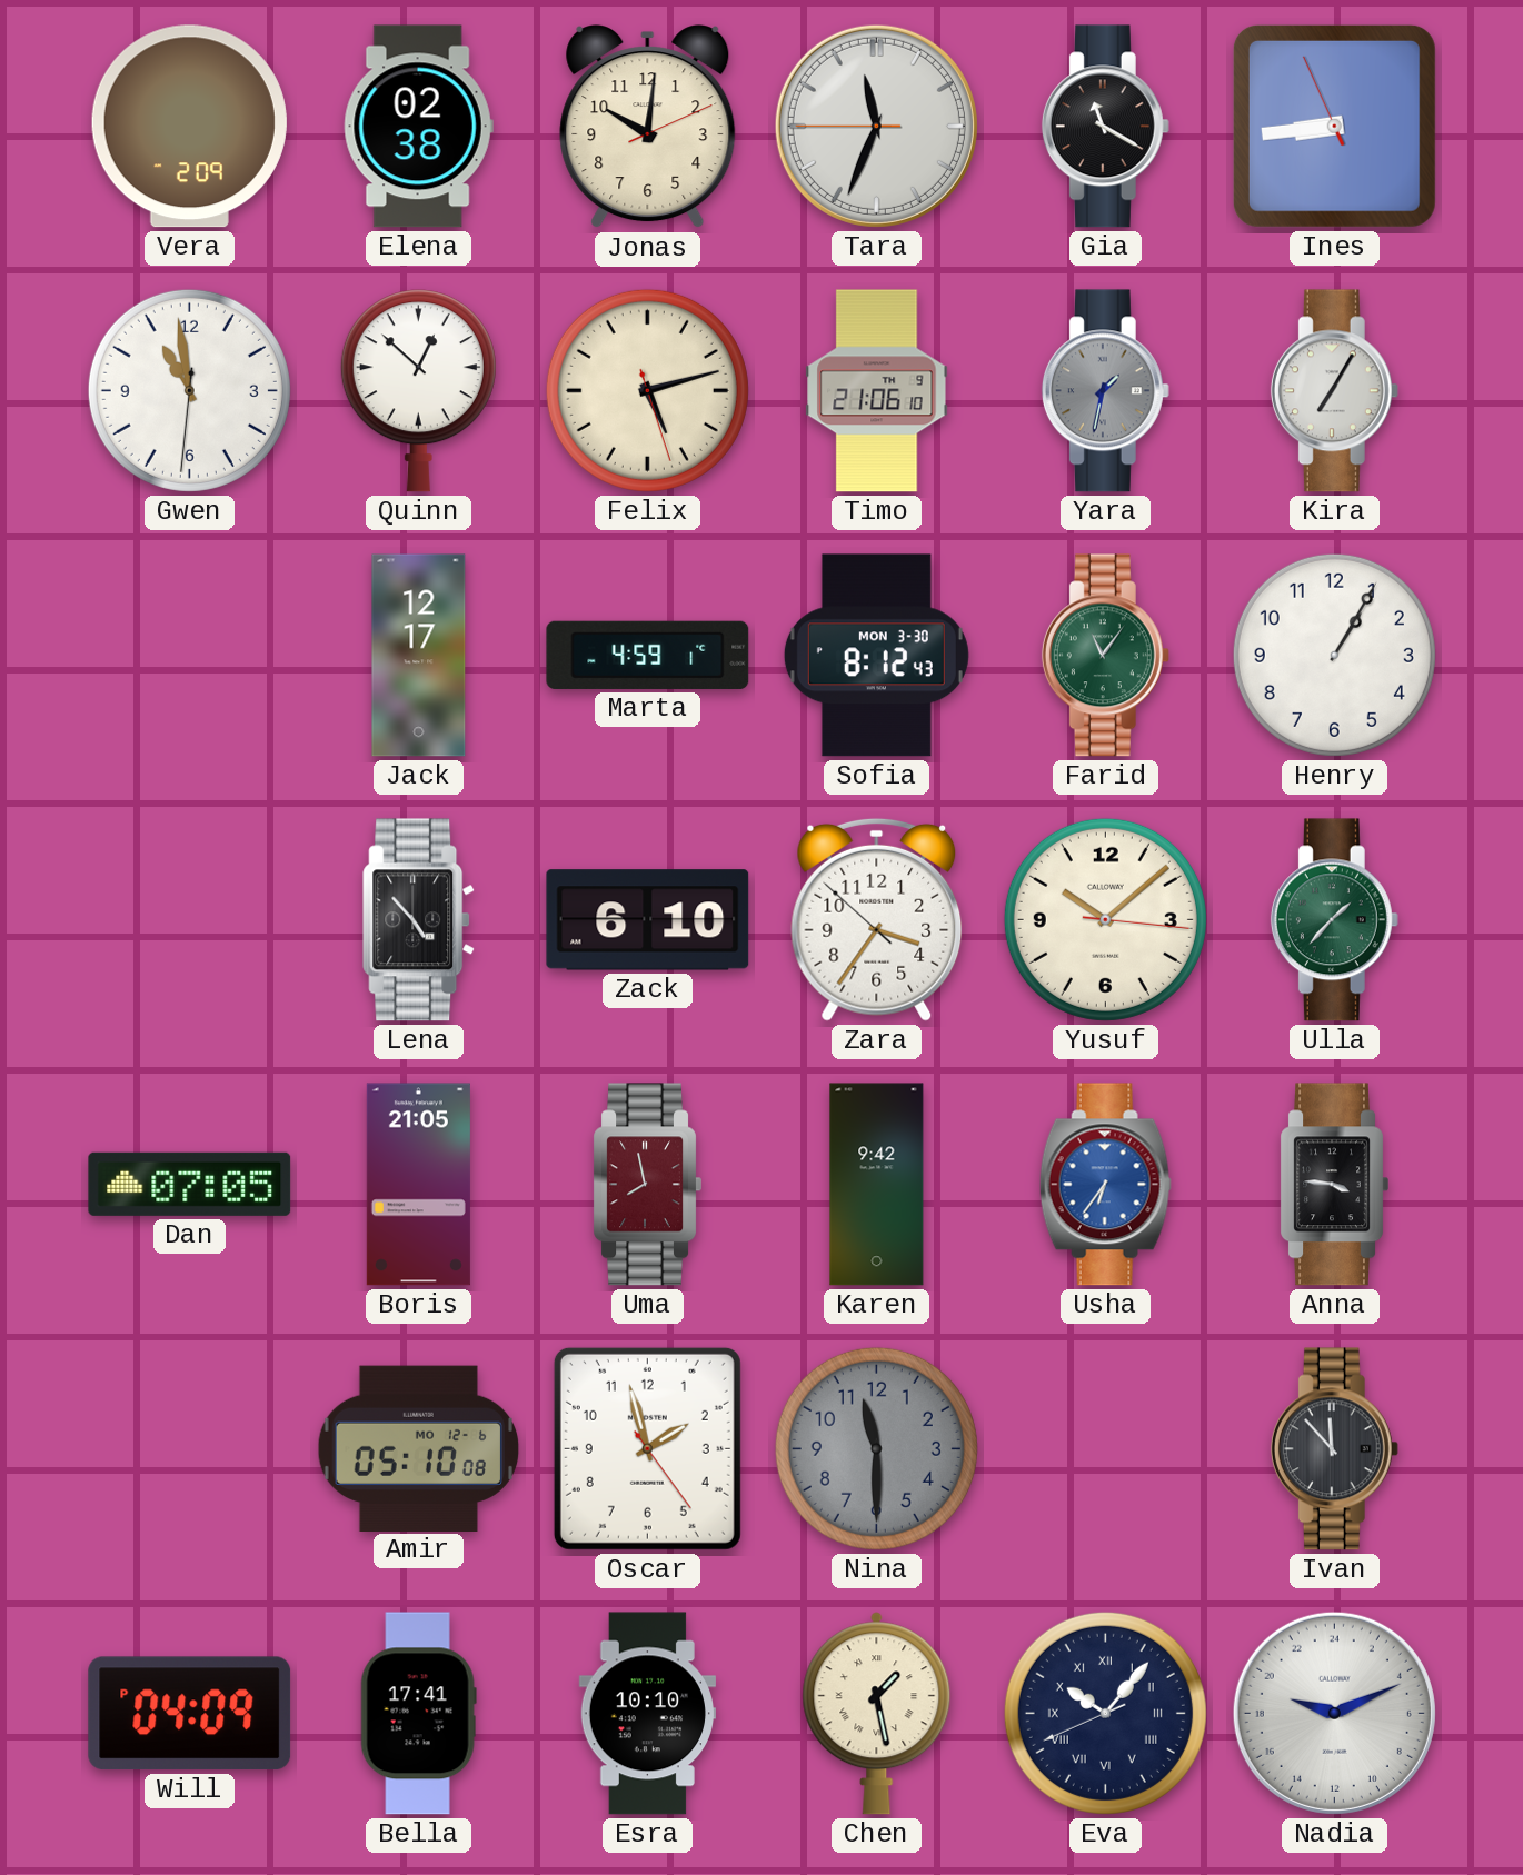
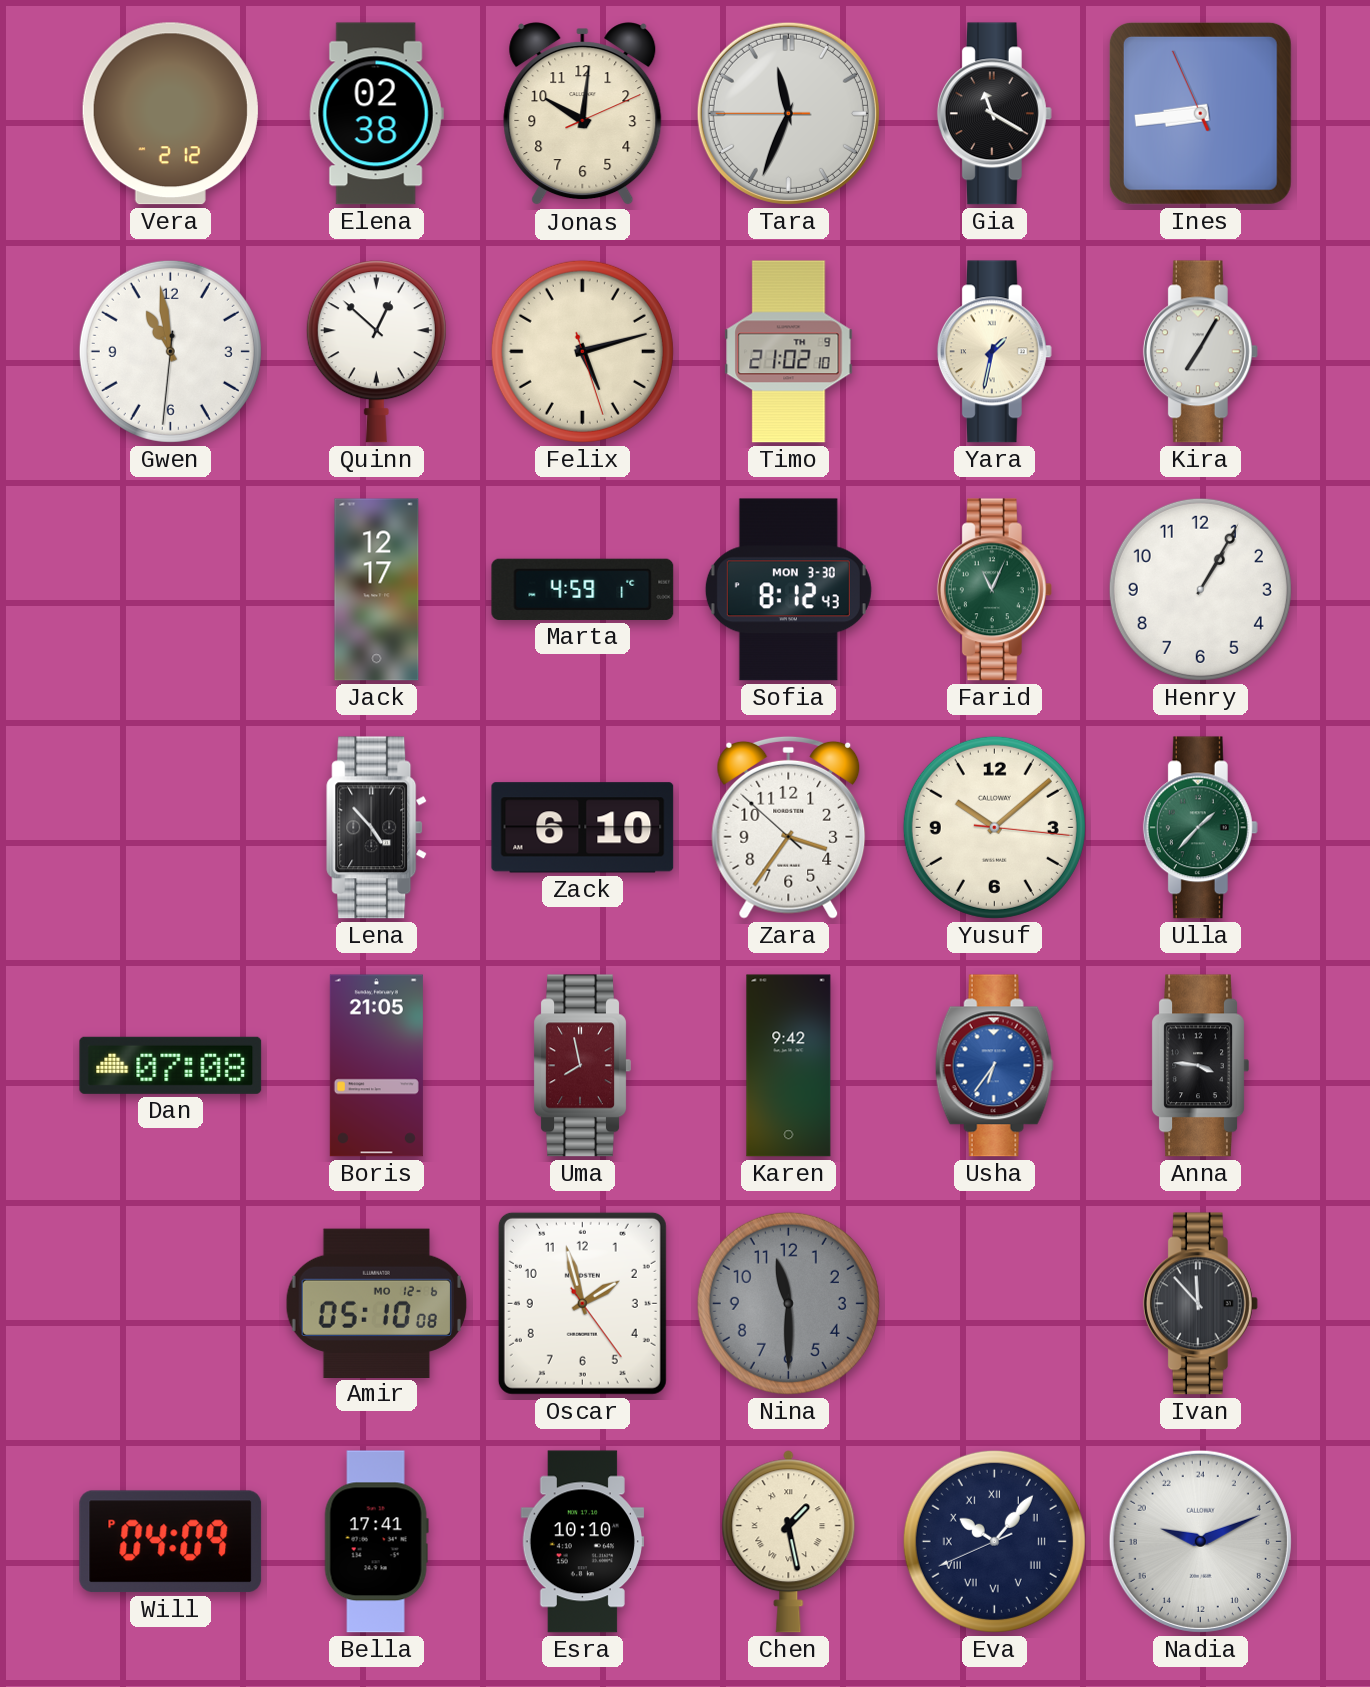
Vera: 2:09 -> 2:12 (170, 114)
Timo: 21:06 -> 21:02 (789, 352)
Yara dial: grey -> cream (994, 352)
Farid: 11:06 -> 11:04 (994, 590)
Dan: 07:05 -> 07:08 (171, 1065)
